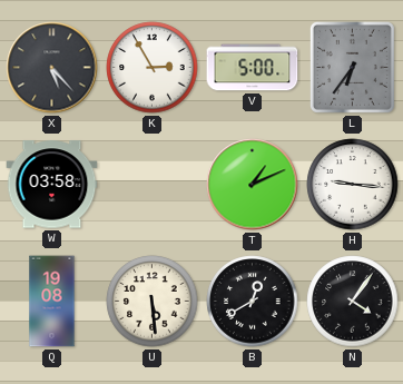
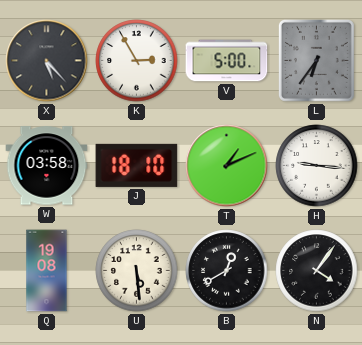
J: none -> 18:10 (137, 165)
